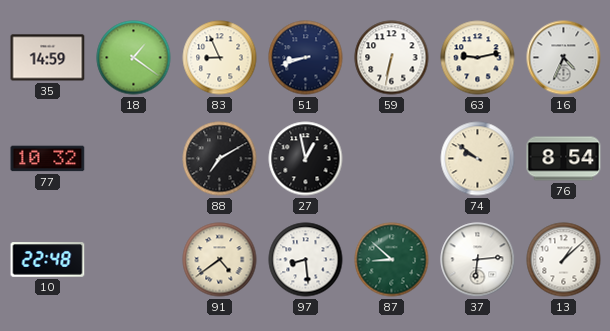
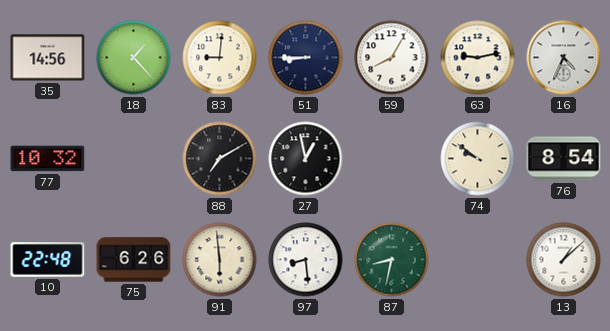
35: 14:59 -> 14:56 (48, 58)
18: 1:21 -> 1:23 (134, 58)
83: 8:56 -> 9:01 (220, 58)
51: 8:42 -> 8:45 (306, 58)
59: 6:32 -> 8:05 (392, 58)
75: none -> 6:26 (134, 260)
91: 4:39 -> 5:59 (220, 260)
87: 8:52 -> 8:32 (392, 260)
37: 6:14 -> none (478, 260)
